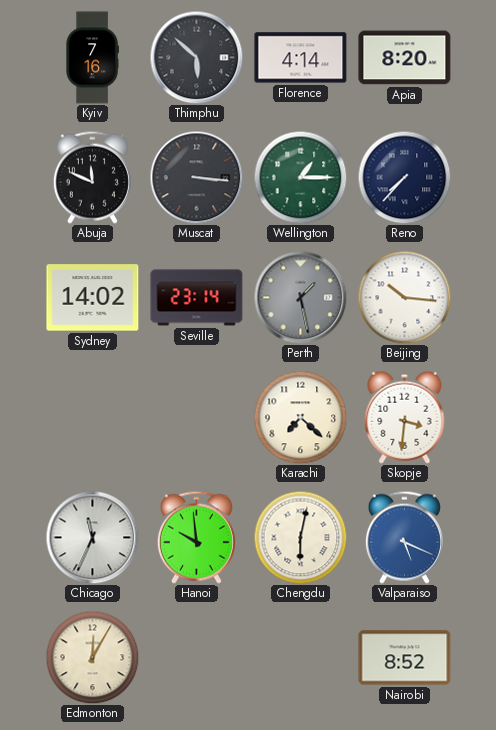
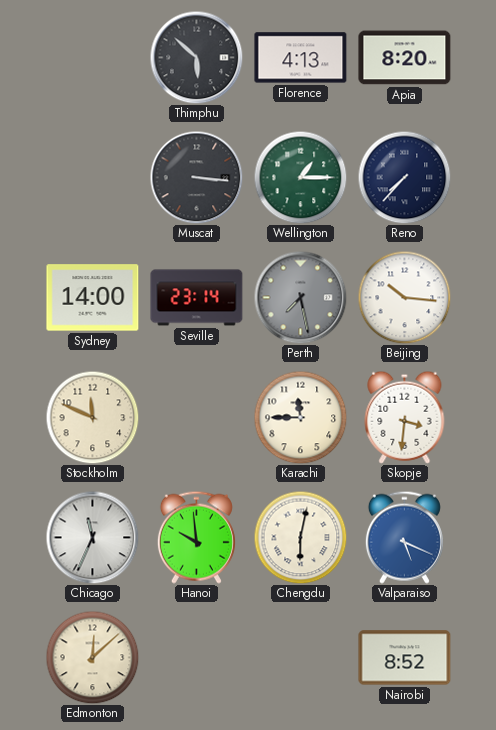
Kyiv: 7:16 -> none (92, 58)
Florence: 4:14 -> 4:13 (301, 58)
Abuja: 11:49 -> none (92, 177)
Sydney: 14:02 -> 14:00 (93, 298)
Perth: 1:28 -> 7:28 (300, 297)
Stockholm: none -> 11:49 (92, 417)
Karachi: 7:22 -> 11:45 (300, 417)
Edmonton: 12:05 -> 12:08 (92, 657)
